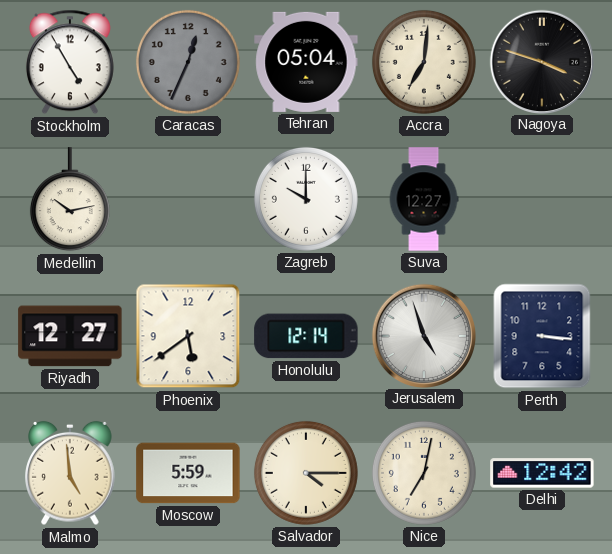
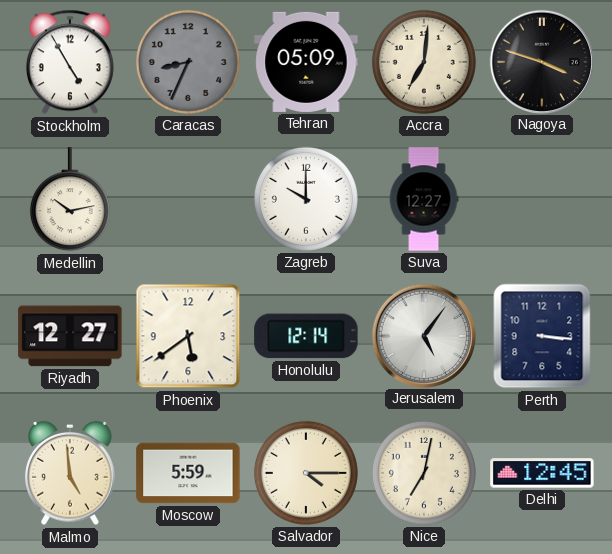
Caracas: 12:34 -> 8:34 (188, 62)
Tehran: 05:04 -> 05:09 (306, 62)
Jerusalem: 4:57 -> 5:06 (423, 335)
Delhi: 12:42 -> 12:45 (542, 473)
